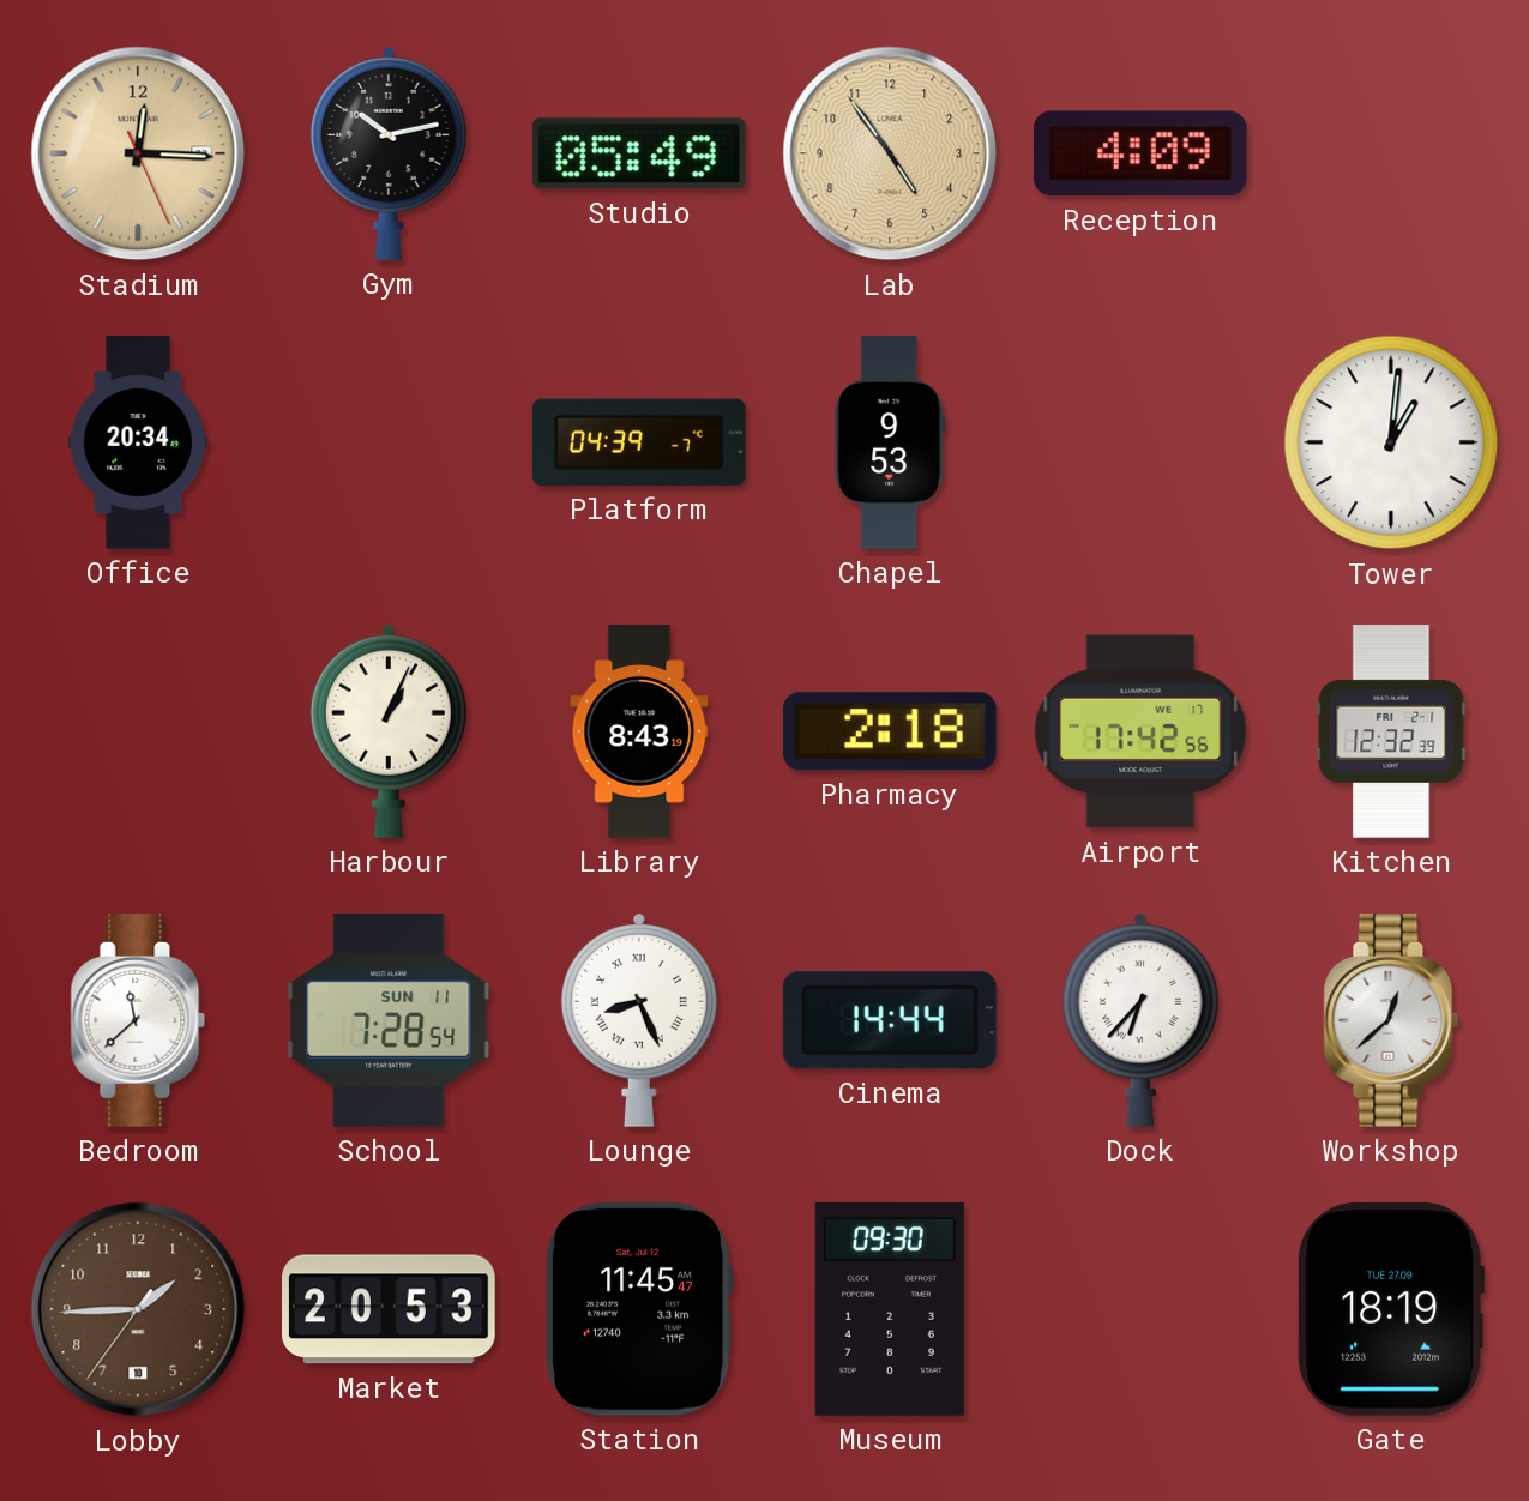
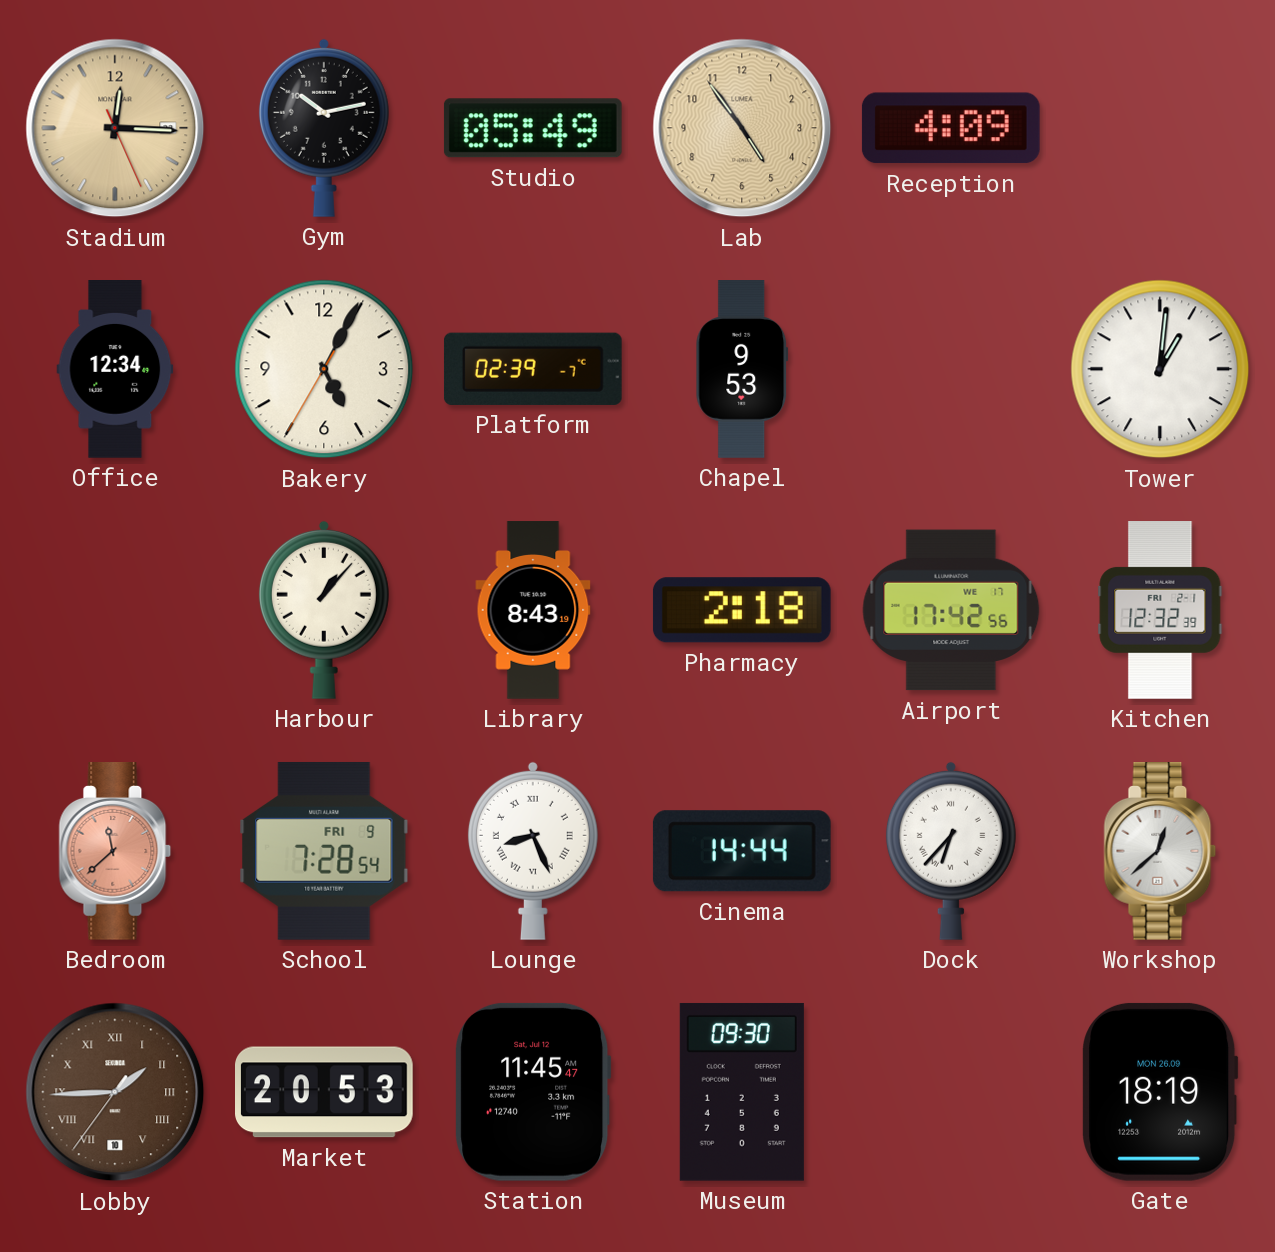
Office: 20:34 -> 12:34 (115, 370)
Bakery: none -> 5:04 (324, 369)
Platform: 04:39 -> 02:39 (533, 369)
Harbour: 1:04 -> 1:07 (324, 610)
Bedroom dial: white -> salmon (115, 852)
School date: SUN 11 -> FRI 9 (324, 851)
Lobby numerals: Arabic -> Roman (115, 1092)
Gate date: TUE 27.09 -> MON 26.09 (1160, 1092)
